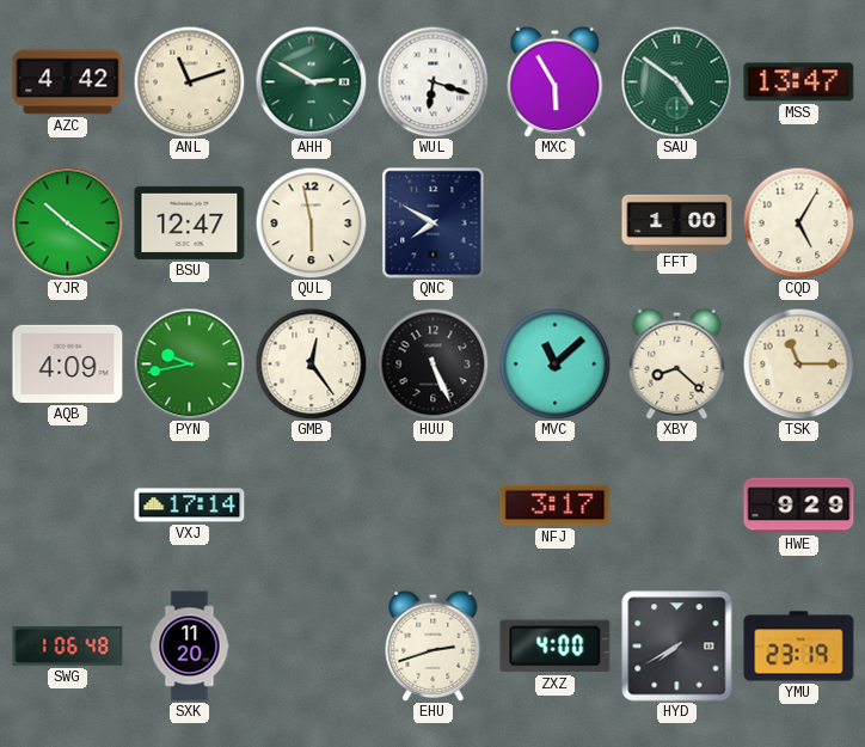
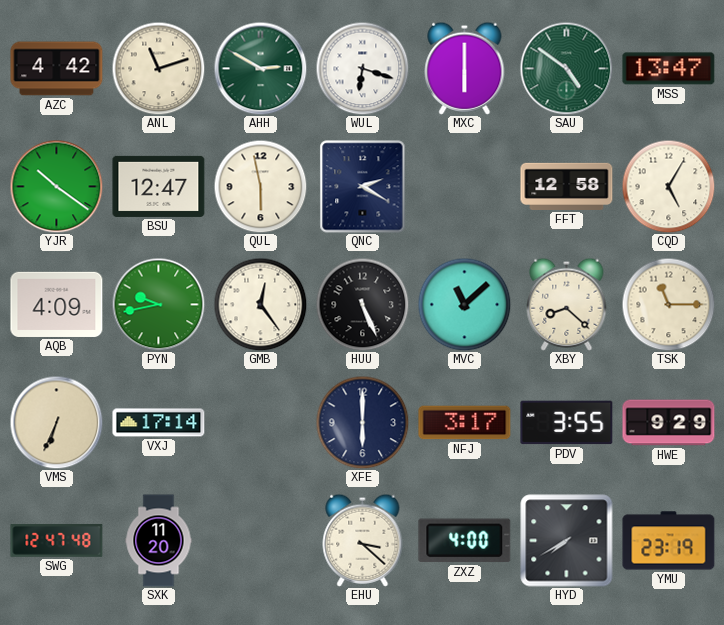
MXC: 5:55 -> 6:00 (465, 68)
QNC: 7:50 -> 2:20 (363, 187)
FFT: 1:00 -> 12:58 (567, 186)
VMS: none -> 6:34 (56, 422)
XFE: none -> 6:00 (362, 422)
PDV: none -> 3:55 (567, 423)
SWG: 1:06 -> 12:47 (57, 540)
EHU: 2:42 -> 3:22 (363, 540)
